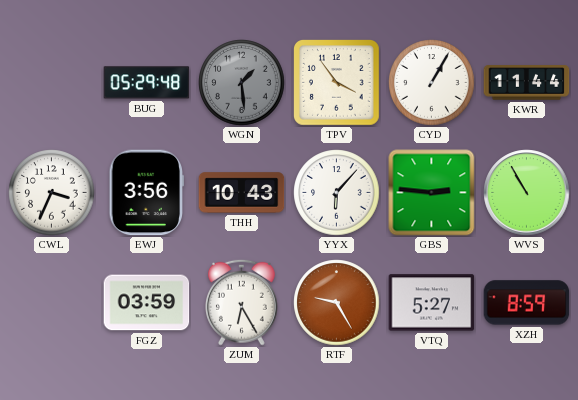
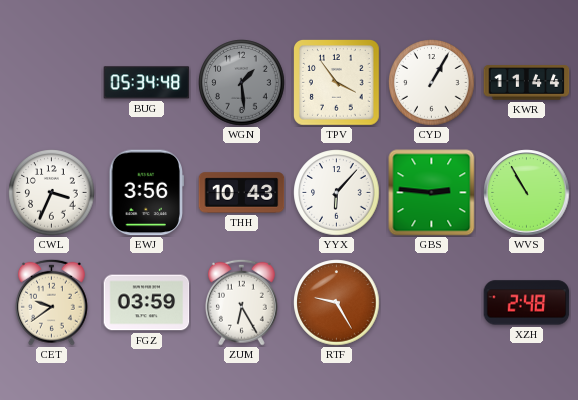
BUG: 05:29 -> 05:34 (147, 83)
CET: none -> 9:39 (51, 302)
VTQ: 5:27 -> none (432, 303)
XZH: 8:59 -> 2:48 (527, 303)
